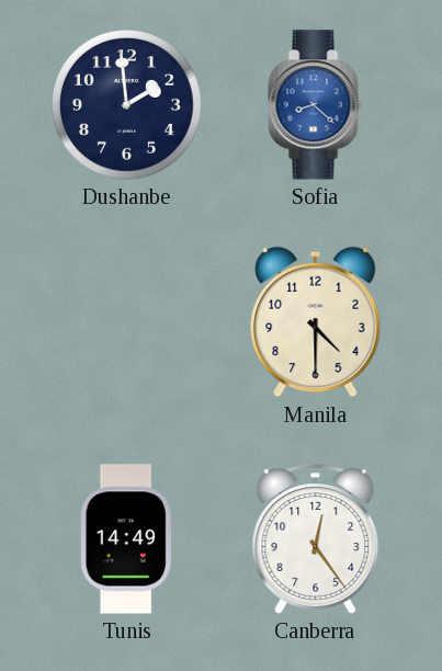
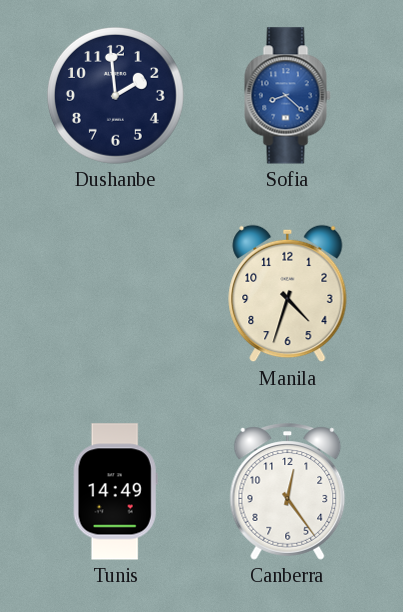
Manila: 4:30 -> 4:33 (288, 294)
